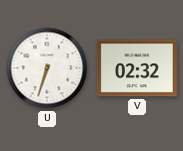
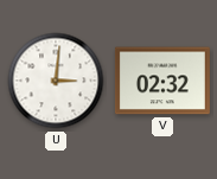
U: 6:33 -> 3:01 (56, 81)
